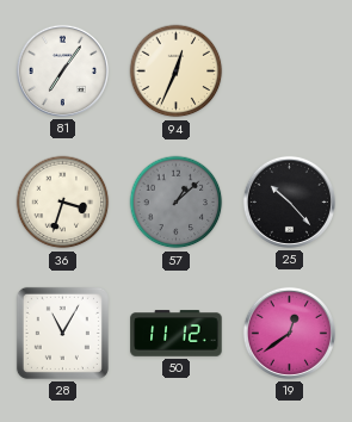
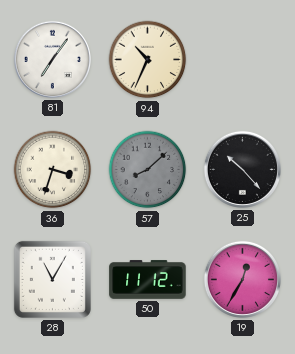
94: 12:34 -> 10:34 (148, 60)
57: 1:08 -> 8:08 (148, 170)
19: 12:39 -> 12:35 (242, 279)
